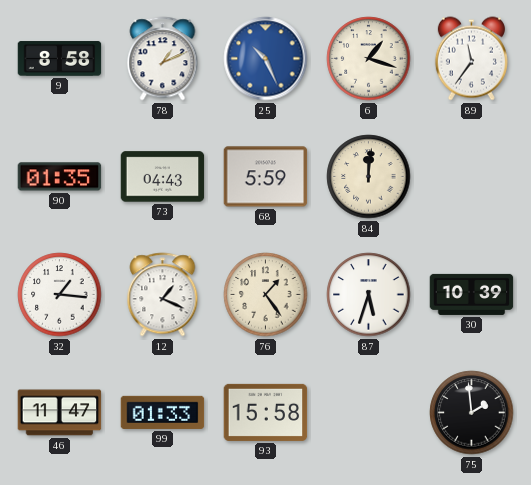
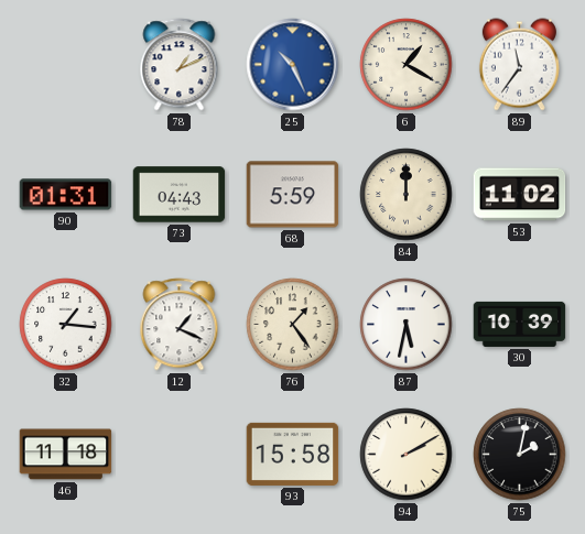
9: 8:58 -> none (60, 59)
6: 1:18 -> 1:20 (407, 65)
90: 01:35 -> 01:31 (66, 195)
84: 12:01 -> 12:00 (407, 195)
53: none -> 11:02 (520, 195)
87: 5:33 -> 5:32 (407, 325)
46: 11:47 -> 11:18 (66, 455)
99: 01:33 -> none (163, 412)
94: none -> 2:10 (407, 455)
75: 1:59 -> 2:02 (520, 455)
